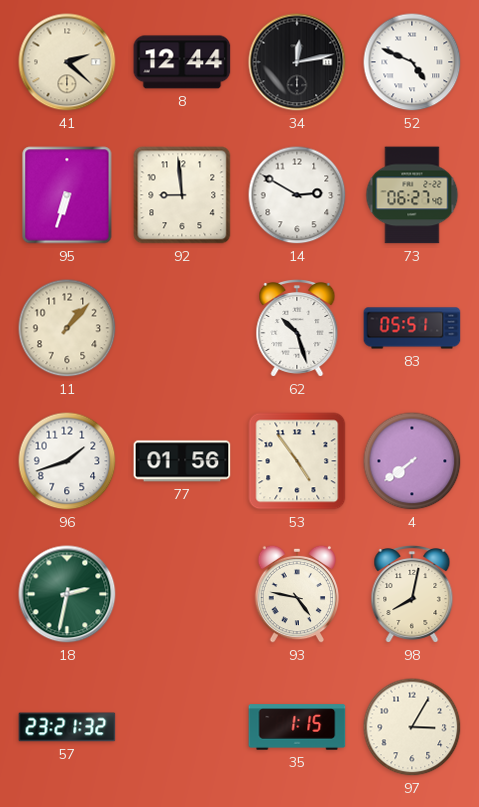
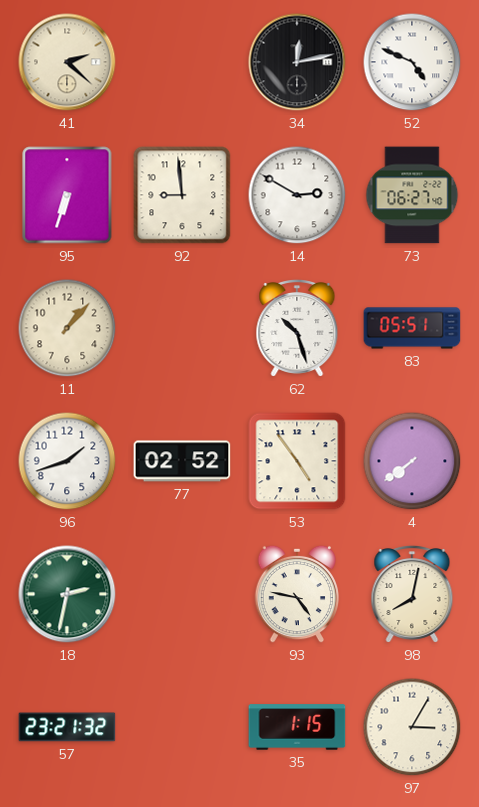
8: 12:44 -> none (182, 62)
77: 01:56 -> 02:52 (182, 461)
